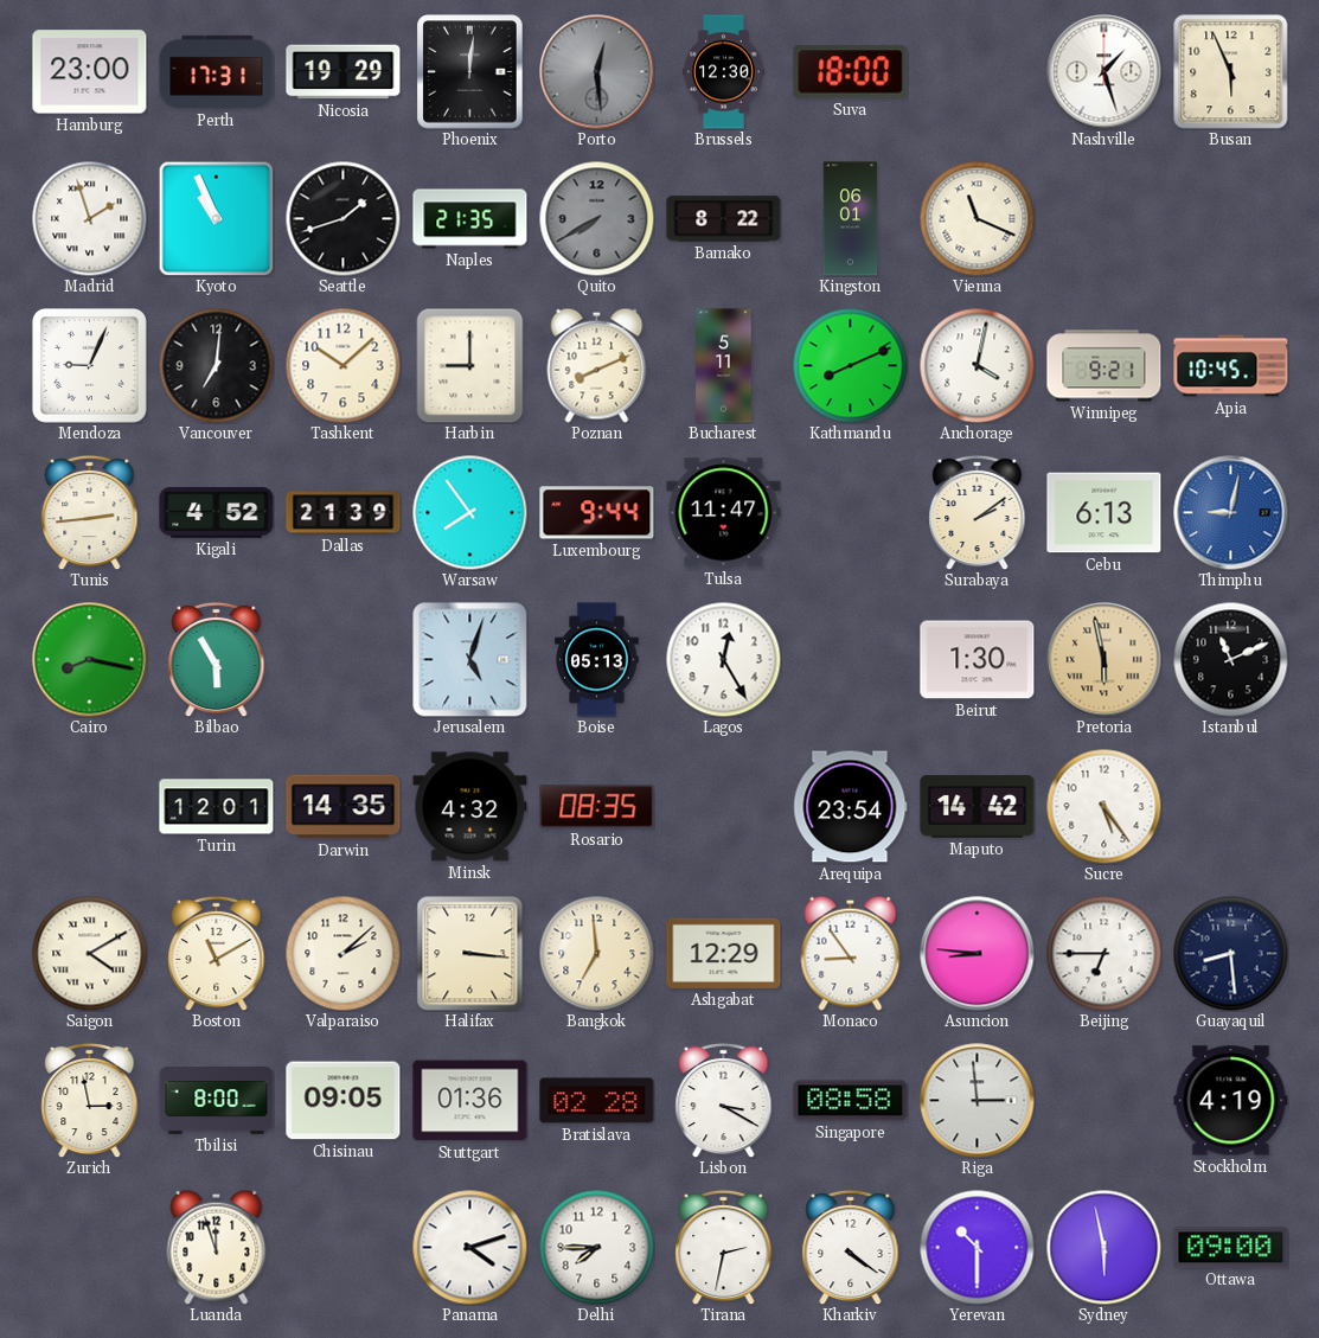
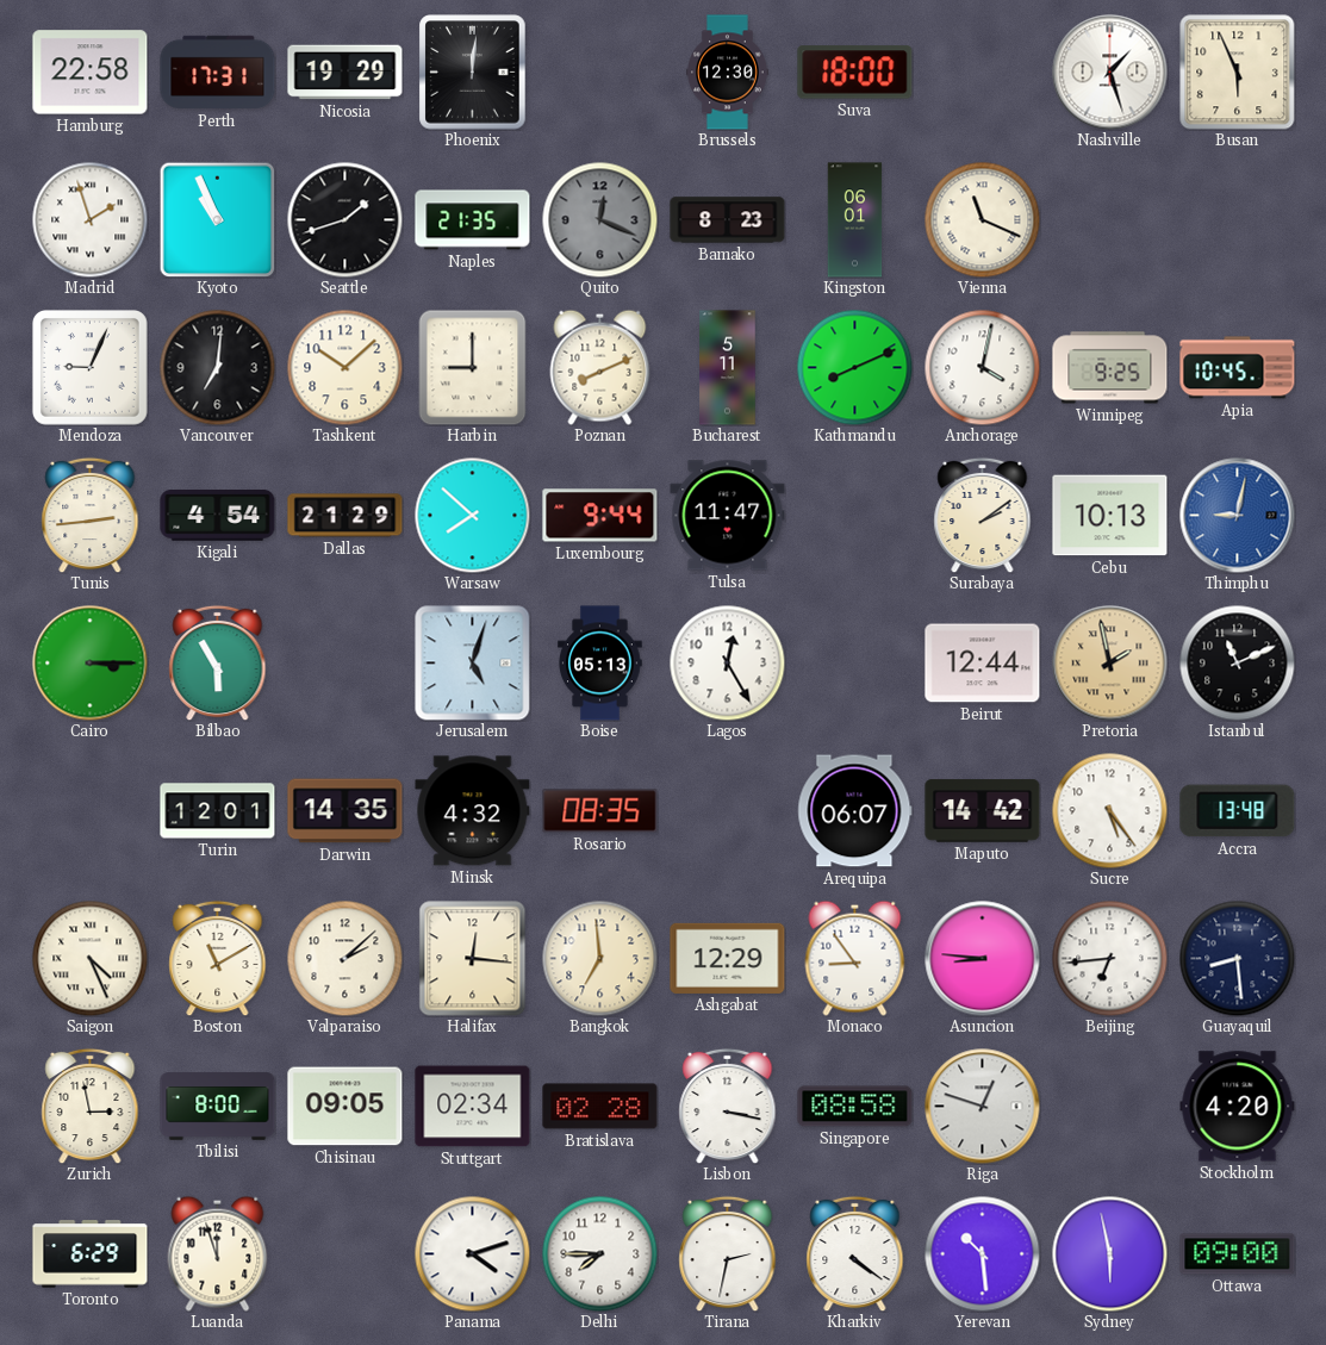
Hamburg: 23:00 -> 22:58 (91, 73)
Porto: 12:29 -> none (597, 72)
Quito: 7:40 -> 12:19 (599, 219)
Bamako: 8:22 -> 8:23 (728, 220)
Winnipeg: 9:21 -> 9:25 (1110, 368)
Kigali: 4:52 -> 4:54 (218, 516)
Dallas: 21:39 -> 21:29 (345, 516)
Warsaw: 7:54 -> 7:52 (472, 515)
Cebu: 6:13 -> 10:13 (1110, 516)
Cairo: 8:17 -> 3:15 (91, 664)
Beirut: 1:30 -> 12:44 (983, 664)
Pretoria: 5:58 -> 1:58 (1110, 664)
Arequipa: 23:54 -> 06:07 (855, 811)
Accra: none -> 13:48 (1238, 811)
Saigon: 4:10 -> 4:26 (89, 958)
Halifax: 3:16 -> 12:16 (473, 959)
Beijing: 6:45 -> 6:44 (1109, 958)
Stuttgart: 01:36 -> 02:34 (473, 1107)
Lisbon: 3:20 -> 3:17 (728, 1106)
Riga: 2:59 -> 12:48 (983, 1107)
Stockholm: 4:19 -> 4:20 (1238, 1107)
Toronto: none -> 6:29 (91, 1254)
Yerevan: 10:30 -> 10:29 (982, 1253)
